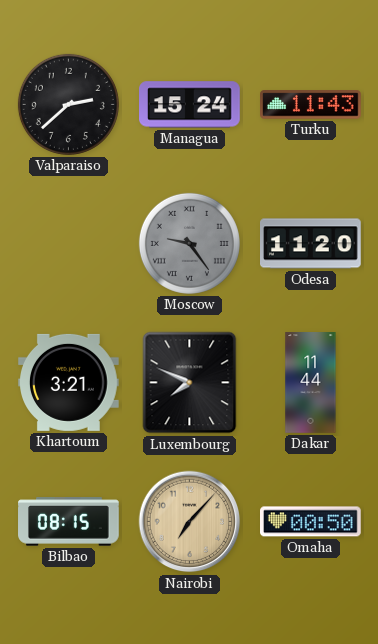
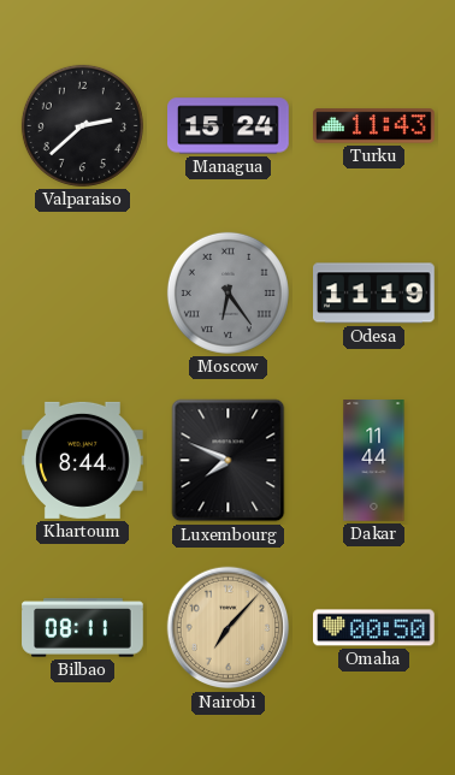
Moscow: 9:24 -> 6:24 (227, 292)
Odesa: 11:20 -> 11:19 (374, 294)
Khartoum: 3:21 -> 8:44 (83, 460)
Bilbao: 08:15 -> 08:11 (83, 628)
